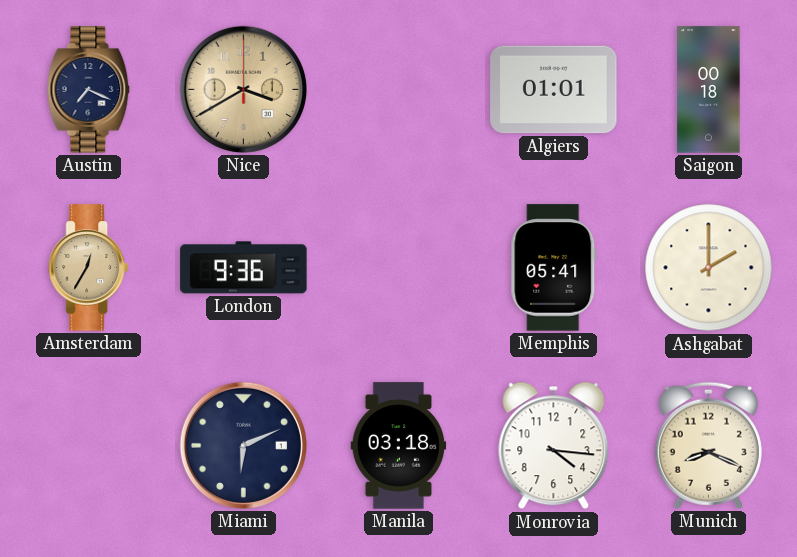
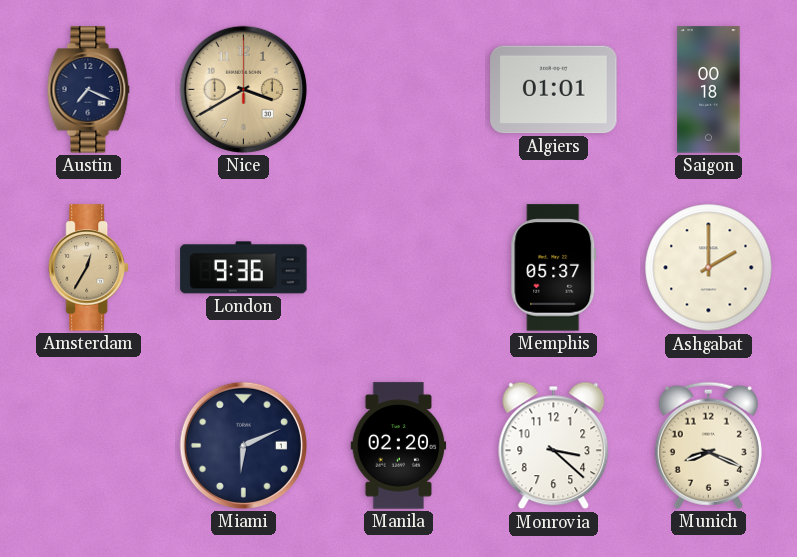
Memphis: 05:41 -> 05:37 (554, 268)
Manila: 03:18 -> 02:20 (399, 446)
Monrovia: 4:16 -> 3:22 (554, 446)
